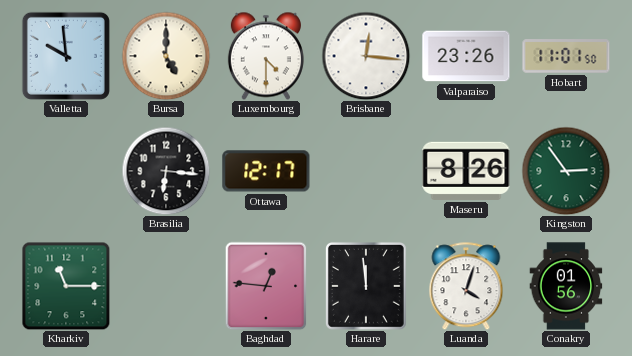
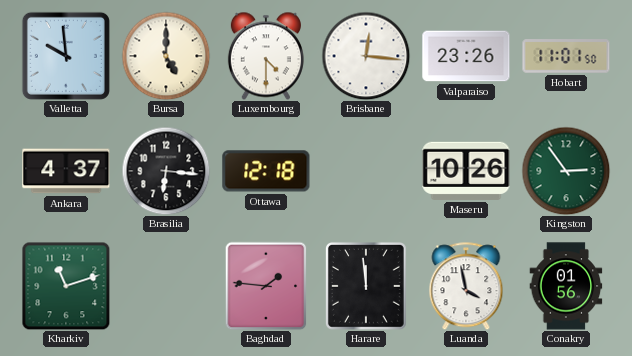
Ankara: none -> 4:37 (66, 171)
Ottawa: 12:17 -> 12:18 (266, 171)
Maseru: 8:26 -> 10:26 (466, 171)
Kharkiv: 11:15 -> 11:12 (66, 286)
Baghdad: 12:46 -> 1:46 (266, 286)
Luanda: 4:03 -> 3:58 (466, 286)
